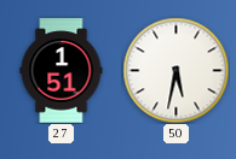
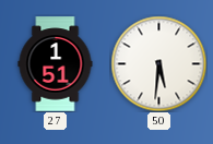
50: 5:32 -> 5:31 (158, 63)
